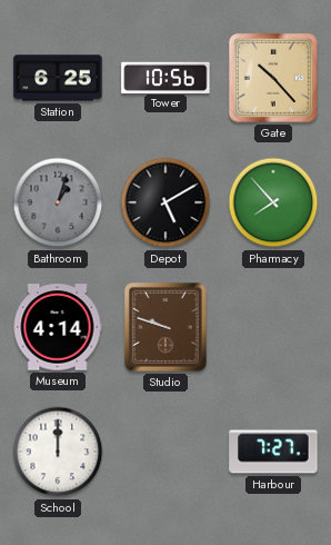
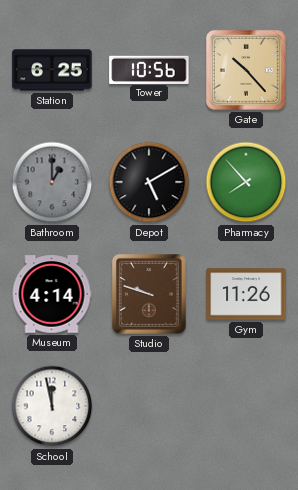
Bathroom: 1:03 -> 1:00 (52, 182)
Gym: none -> 11:26 (246, 294)
School: 12:00 -> 11:58 (52, 406)
Harbour: 7:27 -> none (273, 452)
